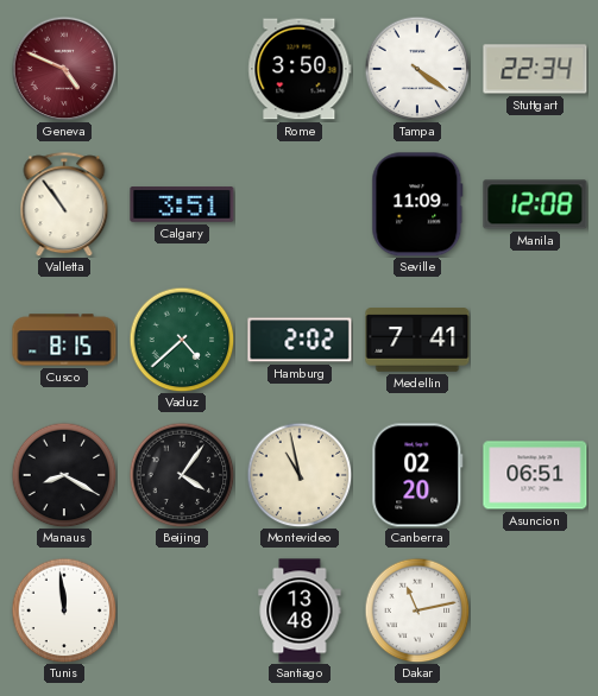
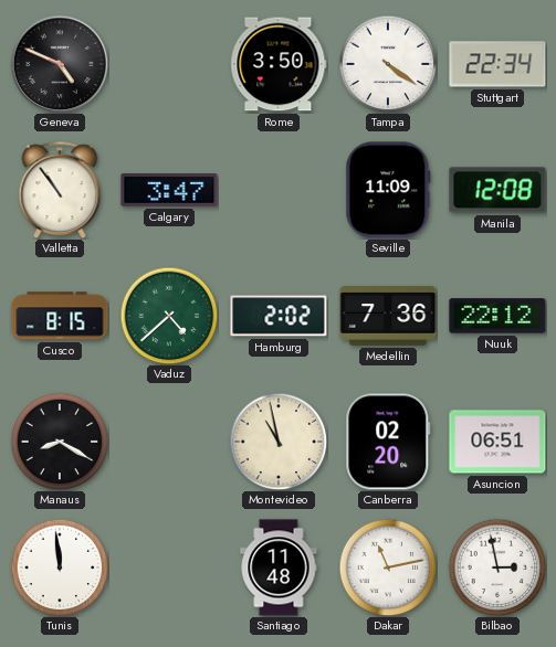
Geneva dial: burgundy -> black (60, 64)
Calgary: 3:51 -> 3:47 (169, 190)
Medellin: 7:41 -> 7:36 (388, 316)
Nuuk: none -> 22:12 (497, 316)
Beijing: 4:06 -> none (182, 475)
Santiago: 13:48 -> 11:48 (279, 568)
Bilbao: none -> 2:58 (497, 568)
